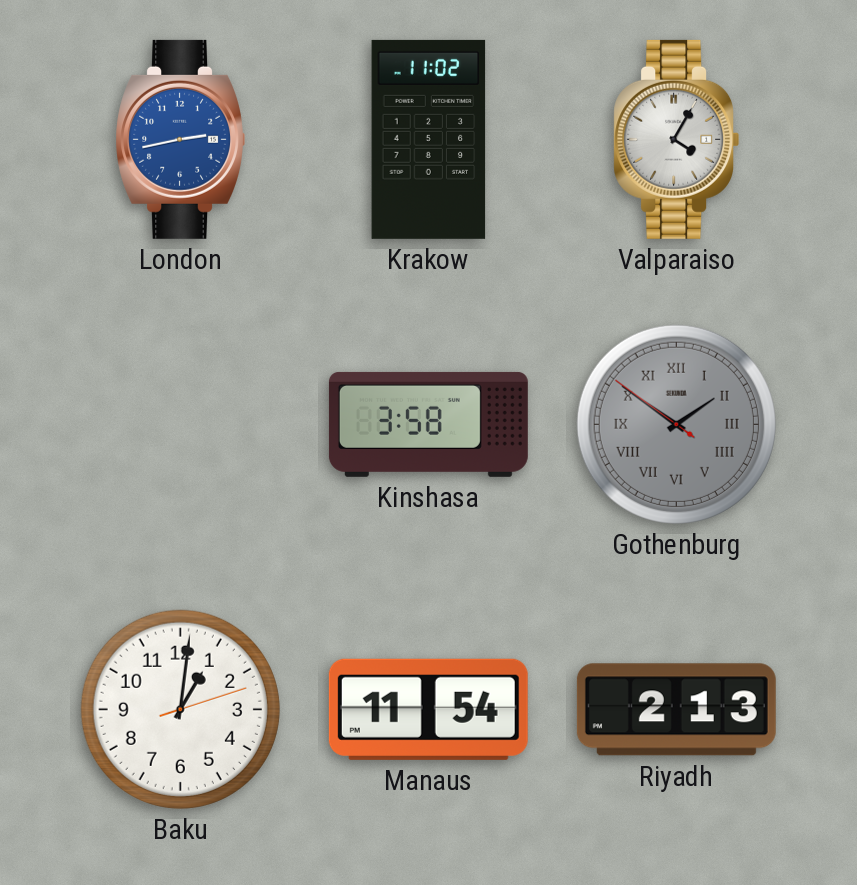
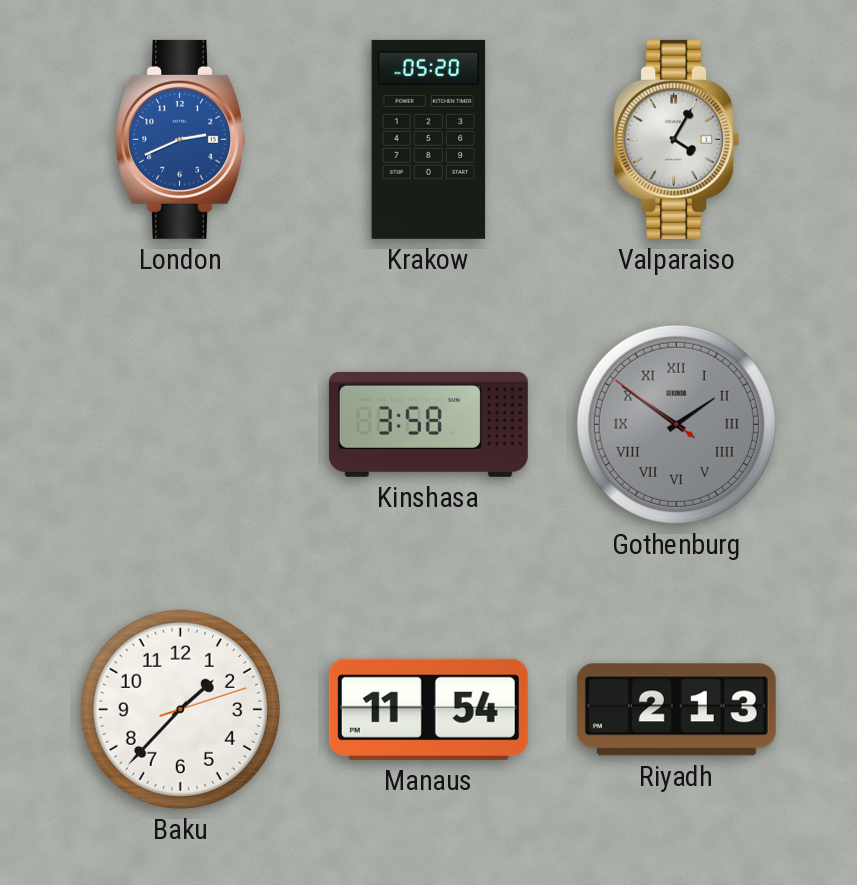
London: 2:43 -> 2:41 (180, 139)
Krakow: 11:02 -> 05:20 (429, 139)
Baku: 1:01 -> 1:37 (180, 709)
